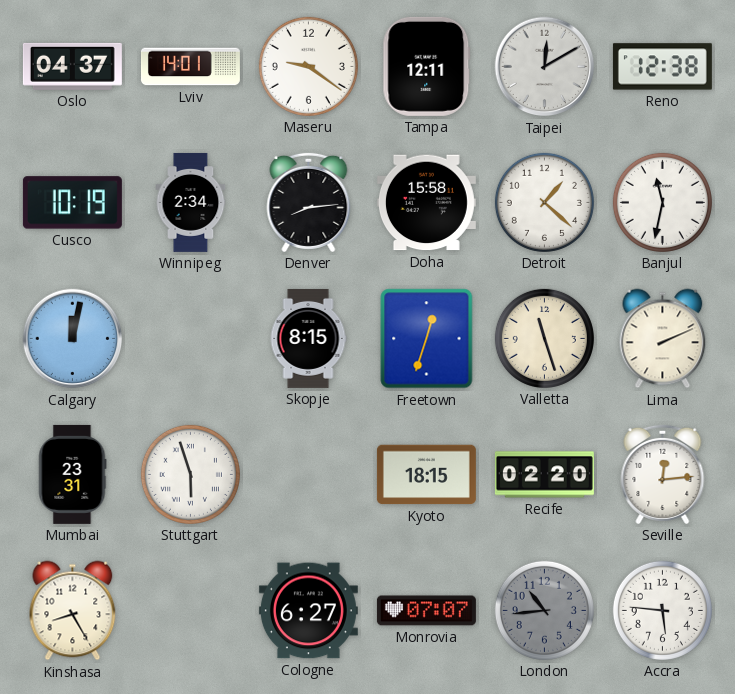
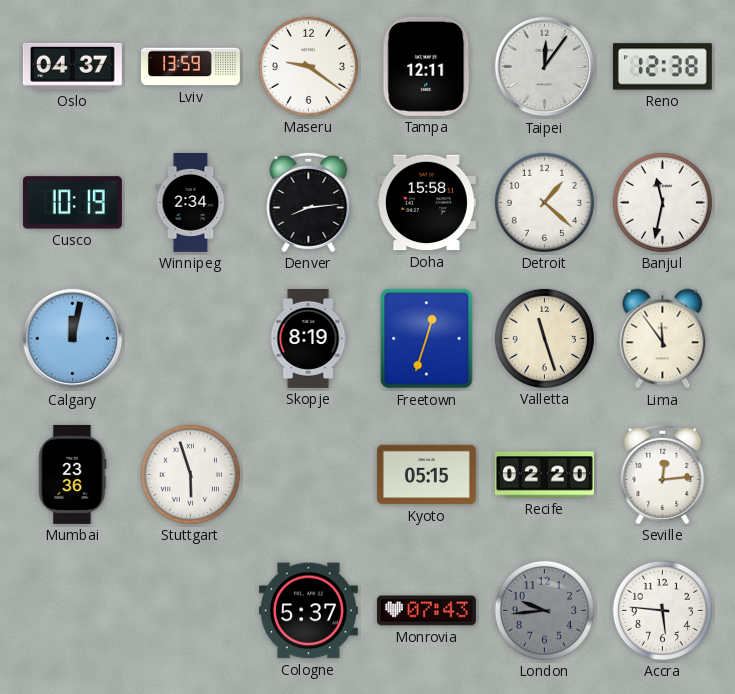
Lviv: 14:01 -> 13:59 (190, 67)
Taipei: 12:10 -> 12:06 (545, 67)
Skopje: 8:15 -> 8:19 (308, 338)
Lima: 2:11 -> 11:54 (663, 339)
Mumbai: 23:31 -> 23:36 (73, 474)
Kyoto: 18:15 -> 05:15 (426, 475)
Kinshasa: 8:25 -> none (73, 611)
Cologne: 6:27 -> 5:37 (308, 611)
Monrovia: 07:07 -> 07:43 (426, 611)
London: 10:44 -> 9:44 (544, 610)
